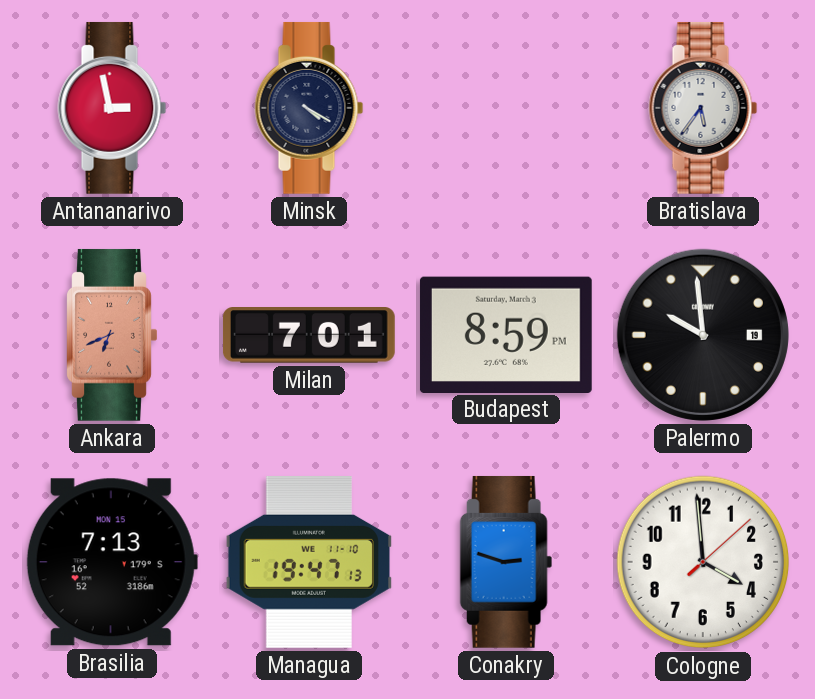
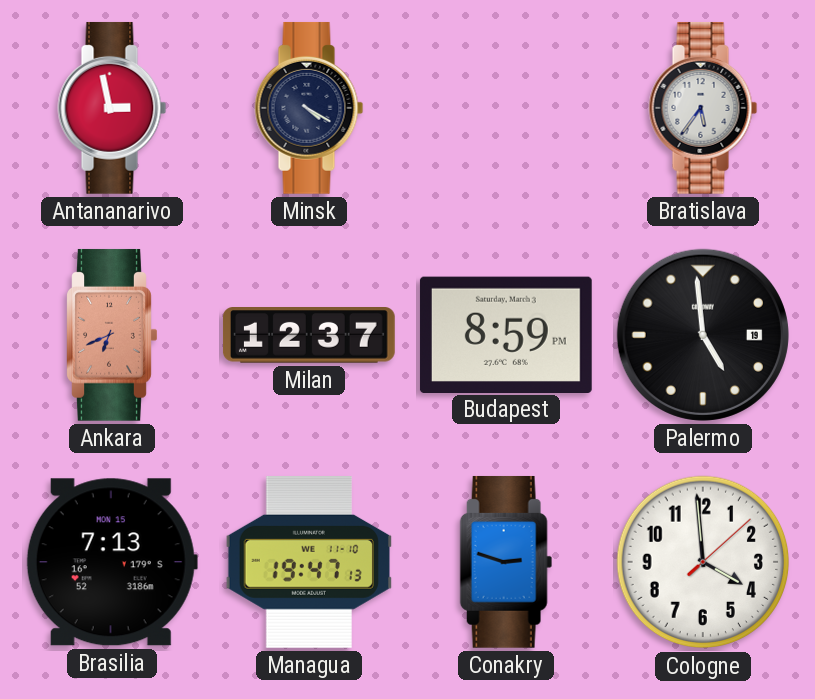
Milan: 7:01 -> 12:37 (309, 336)
Palermo: 9:59 -> 4:59 (703, 335)
